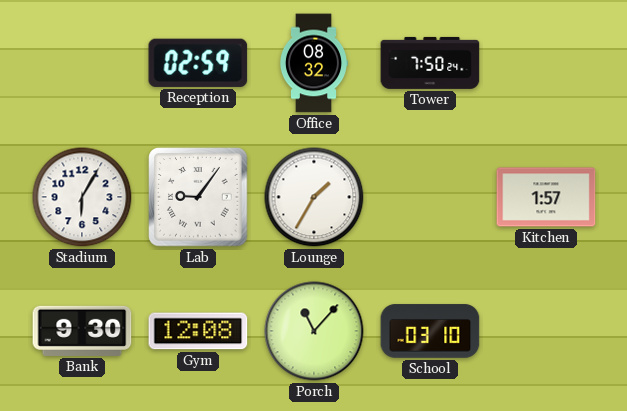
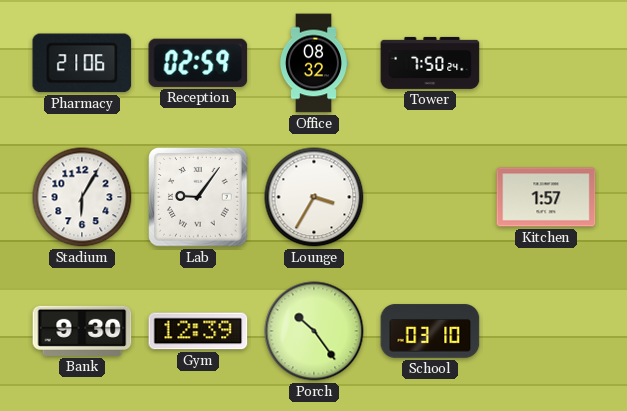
Pharmacy: none -> 21:06 (82, 63)
Lounge: 1:35 -> 3:35 (314, 197)
Gym: 12:08 -> 12:39 (198, 331)
Porch: 11:07 -> 10:24 (314, 331)
